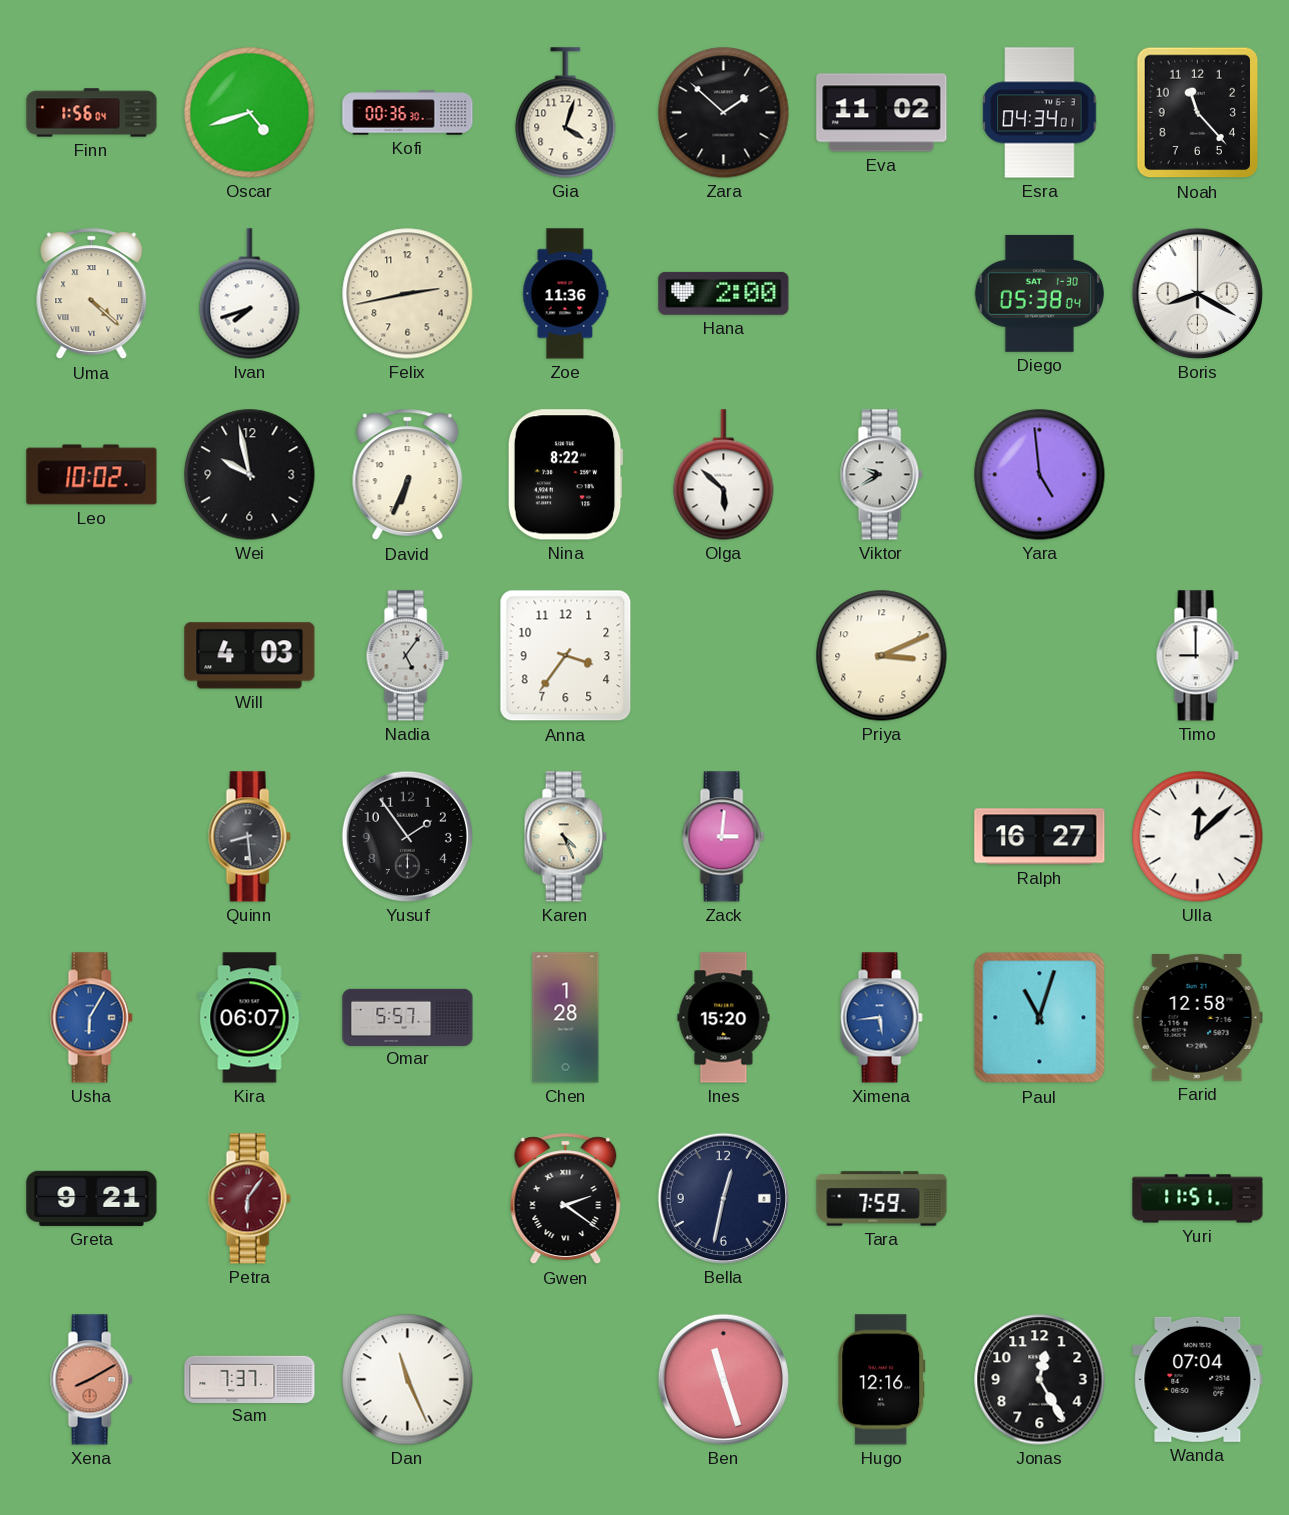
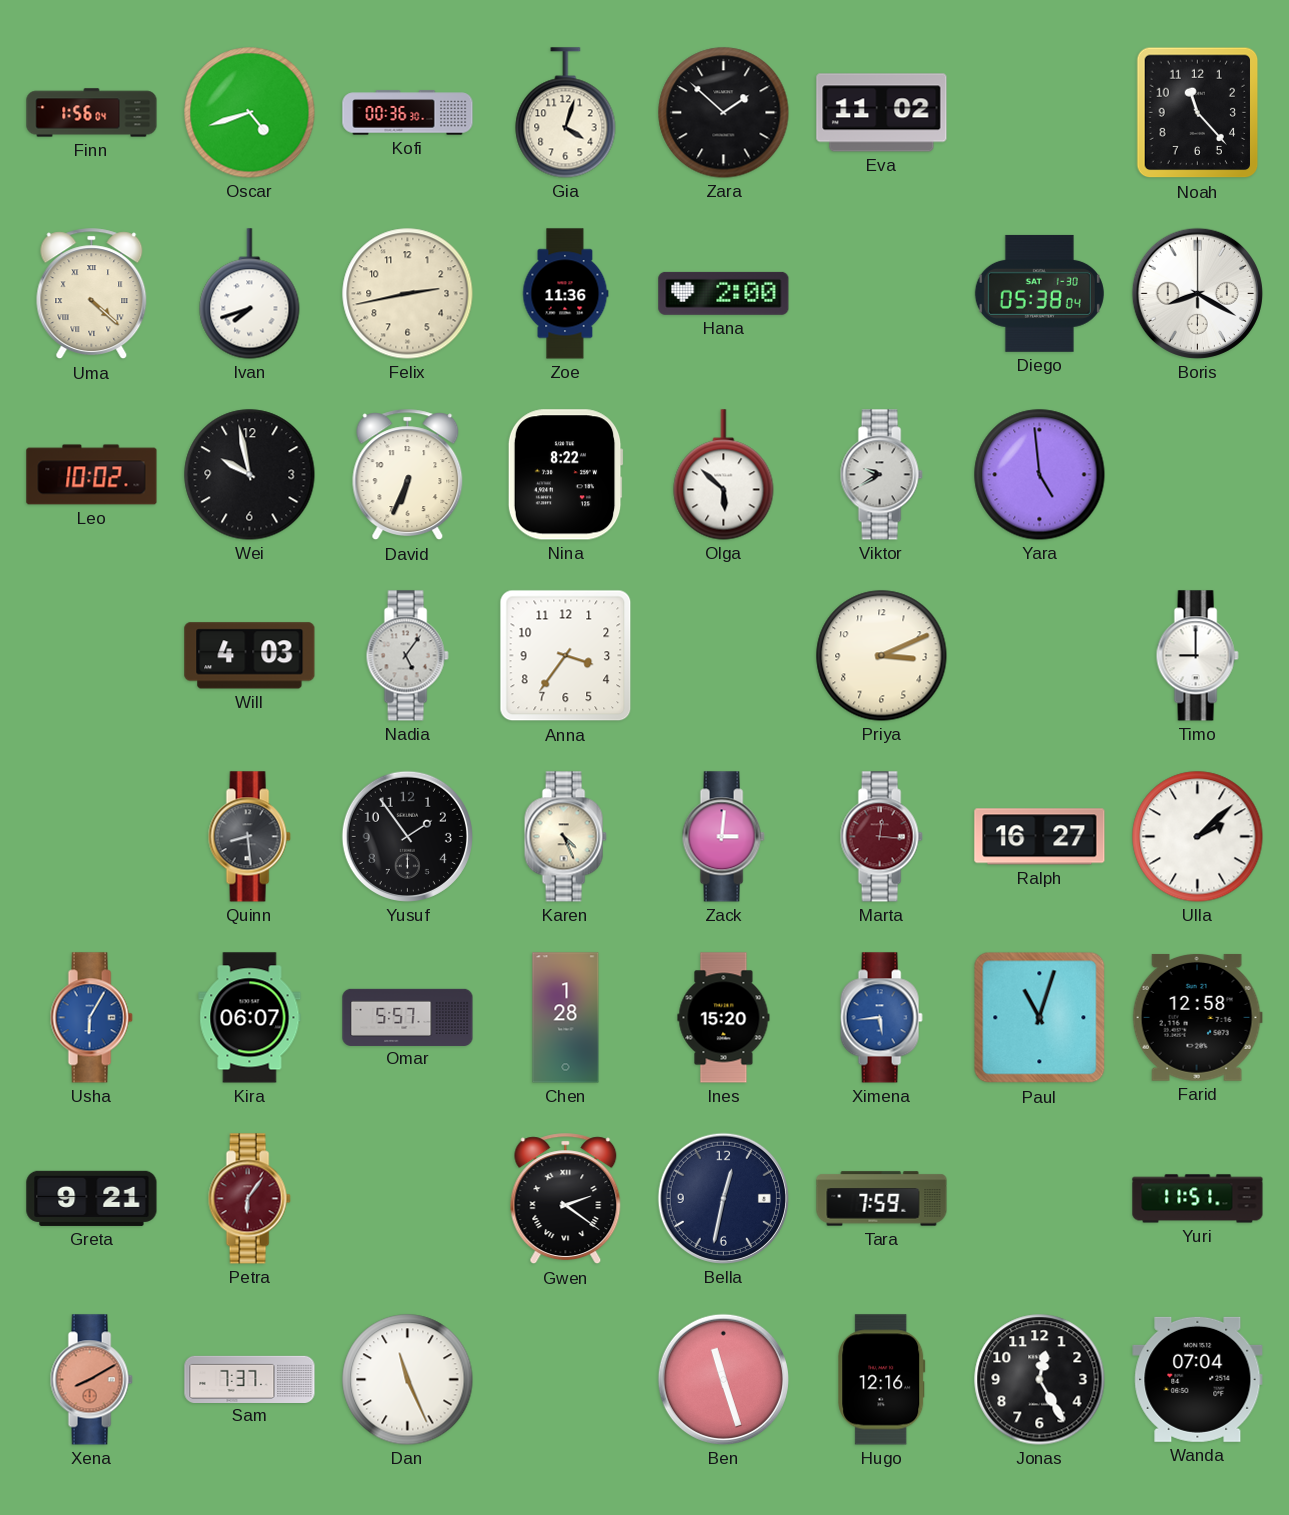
Esra: 04:34 -> none (1040, 113)
Marta: none -> 12:16 (881, 837)
Ulla: 12:08 -> 2:08 (1198, 837)
